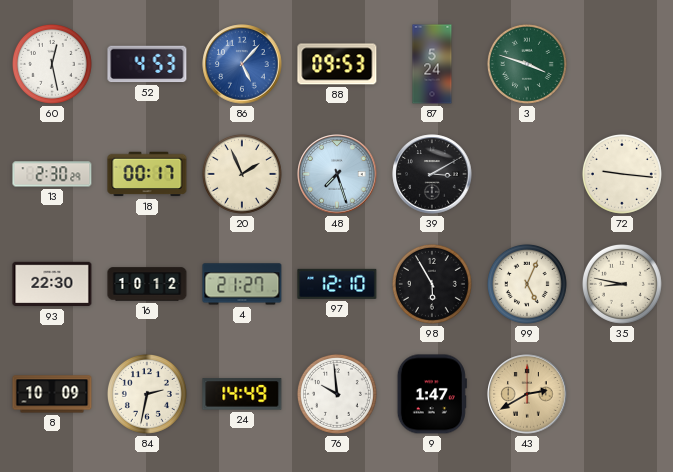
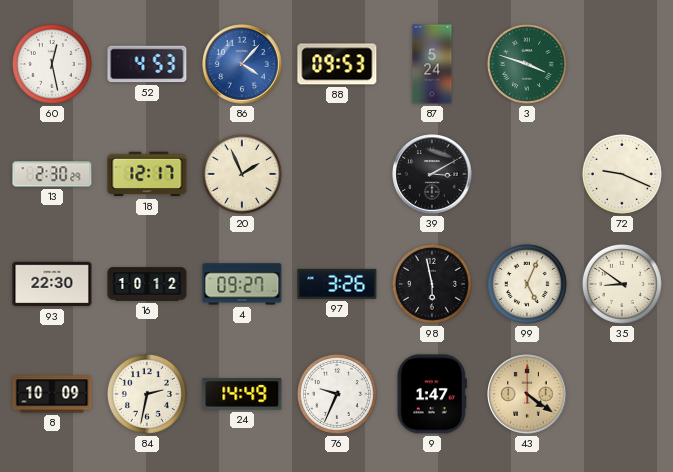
86: 5:07 -> 4:07 (242, 64)
18: 00:17 -> 12:17 (147, 174)
48: 7:27 -> none (337, 174)
72: 9:16 -> 9:19 (622, 174)
4: 21:27 -> 09:27 (242, 284)
97: 12:10 -> 3:26 (337, 284)
98: 5:55 -> 5:58 (432, 284)
35: 8:47 -> 8:51 (622, 284)
76: 9:59 -> 9:34 (337, 394)
43: 2:40 -> 4:21 (527, 394)
